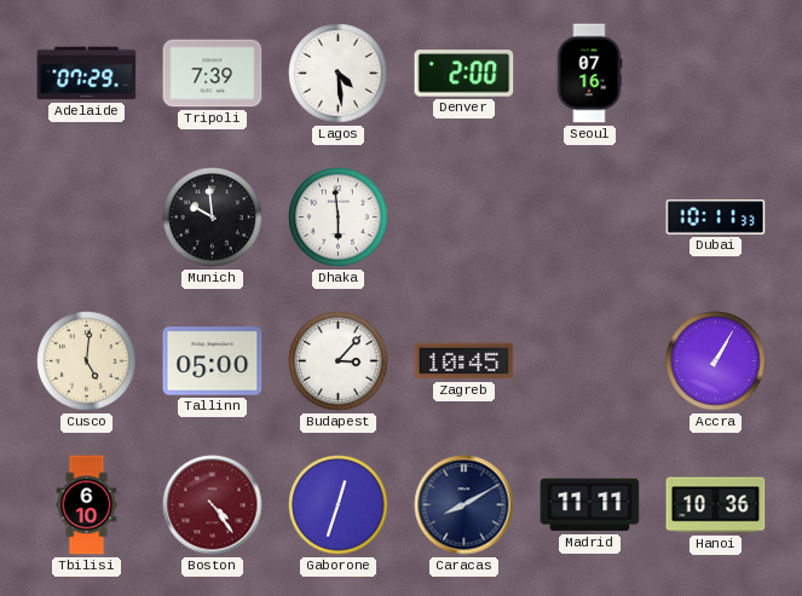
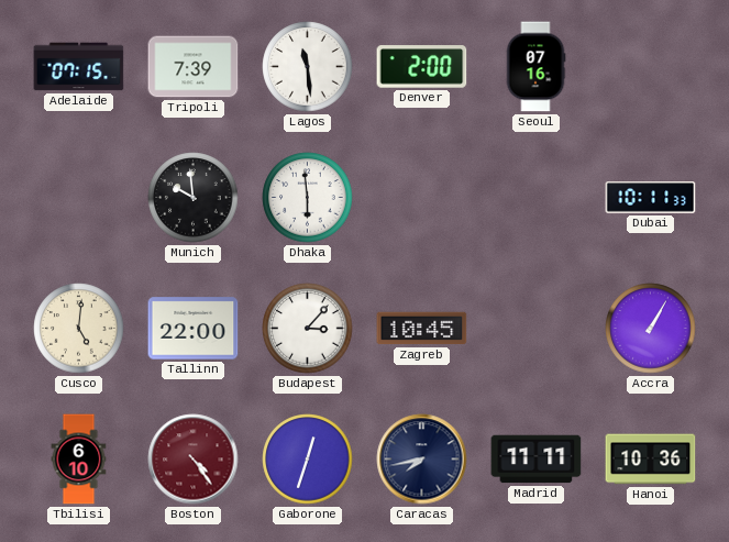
Adelaide: 07:29 -> 07:15 (79, 67)
Lagos: 4:29 -> 11:29 (308, 67)
Tallinn: 05:00 -> 22:00 (194, 329)
Caracas: 8:10 -> 7:43 (422, 460)
